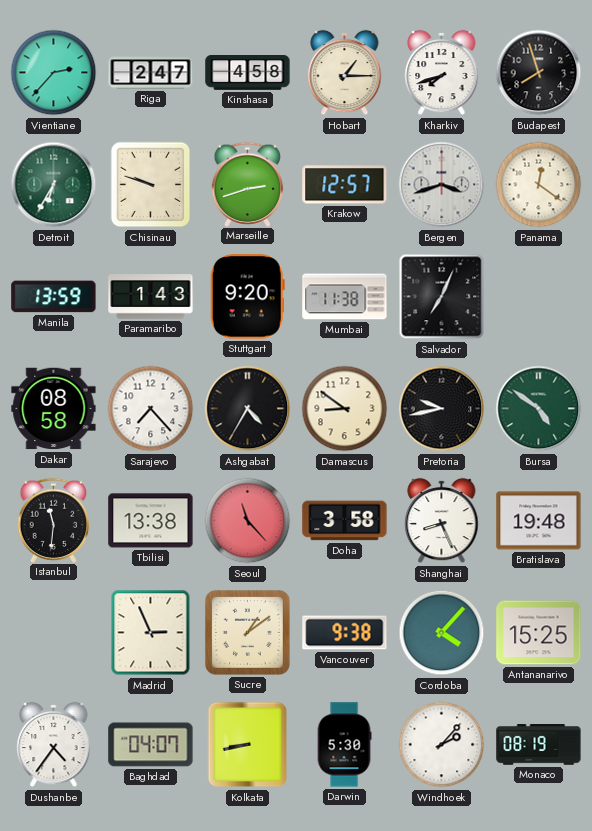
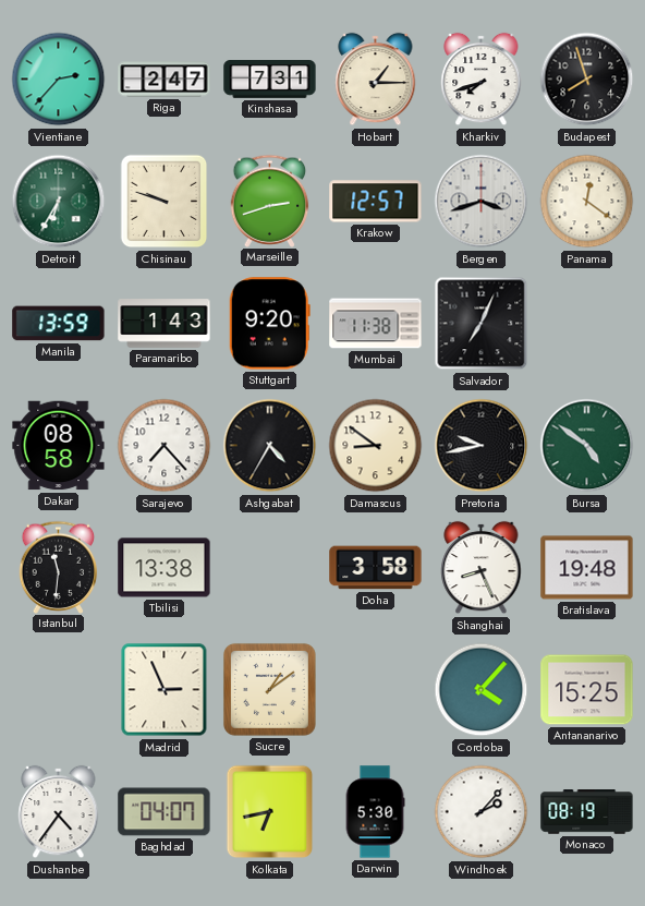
Kinshasa: 4:58 -> 7:31 (270, 80)
Seoul: 11:23 -> none (248, 521)
Vancouver: 9:38 -> none (345, 633)
Kolkata: 8:43 -> 6:43 (270, 812)
